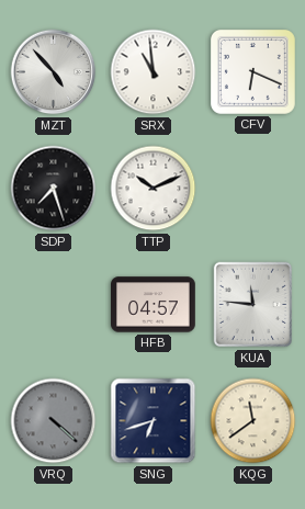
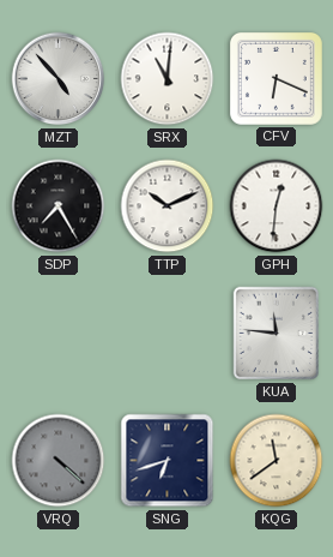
SRX: 10:59 -> 11:01 (168, 79)
SDP: 7:27 -> 7:25 (59, 206)
GPH: none -> 12:31 (277, 206)
HFB: 04:57 -> none (154, 305)
